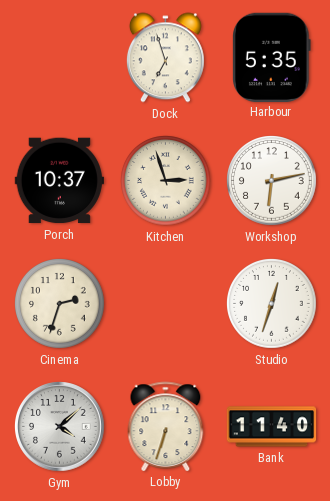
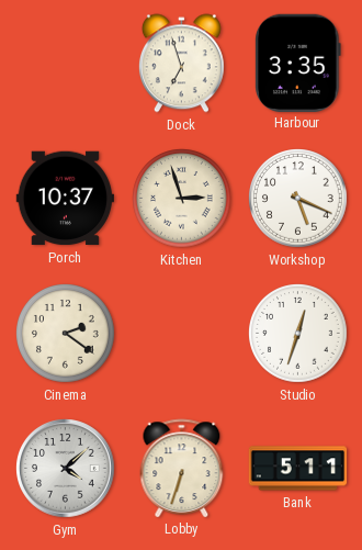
Harbour: 5:35 -> 3:35 (298, 63)
Workshop: 6:13 -> 5:19 (298, 199)
Cinema: 2:33 -> 2:21 (66, 334)
Bank: 11:40 -> 5:11 (298, 469)
